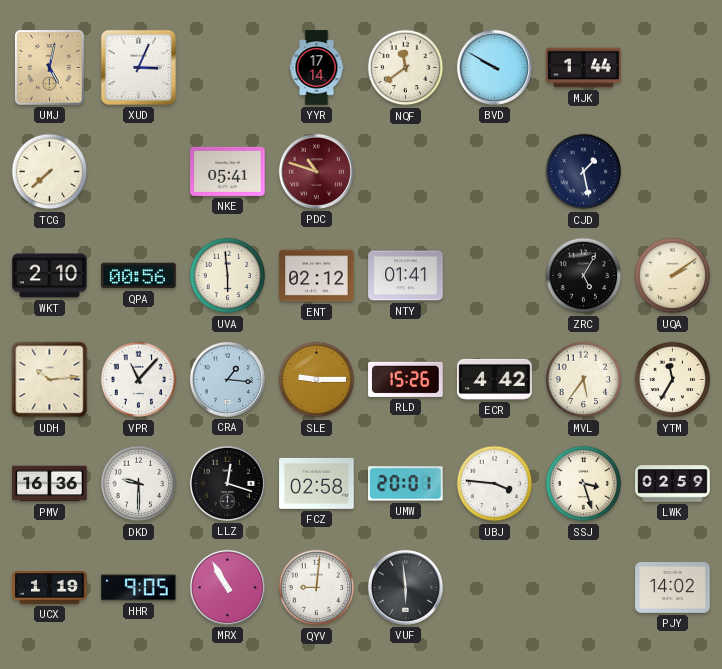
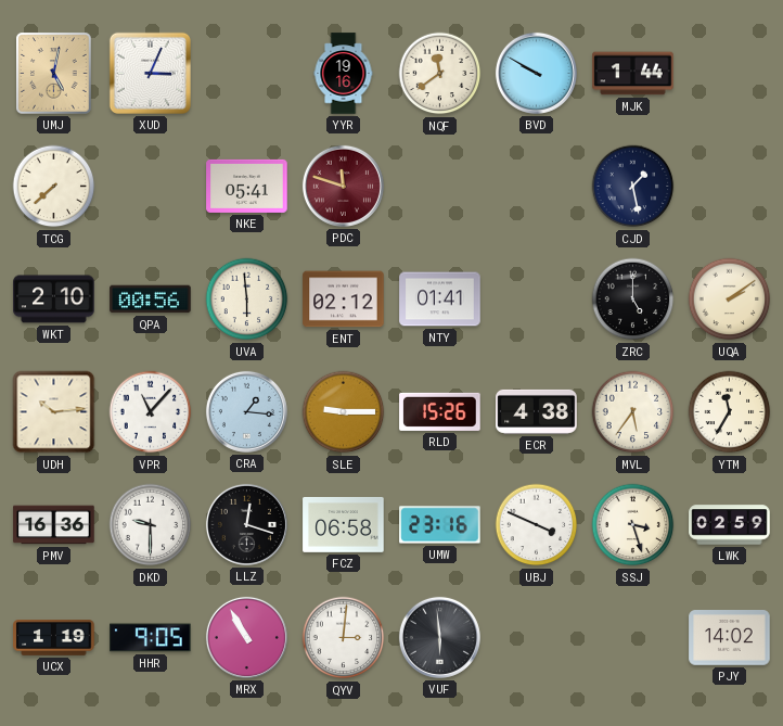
YYR: 17:14 -> 19:16 (344, 74)
PDC: 10:48 -> 11:48 (343, 186)
ZRC: 5:05 -> 5:00 (633, 300)
ECR: 4:42 -> 4:38 (537, 411)
FCZ: 02:58 -> 06:58 (344, 524)
UMW: 20:01 -> 23:16 (440, 525)
UBJ: 3:46 -> 3:49 (537, 525)
QYV: 9:01 -> 3:01 (344, 638)
